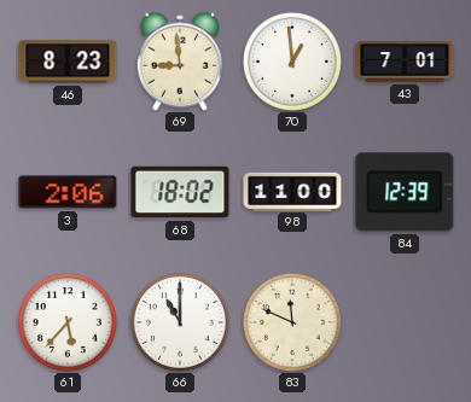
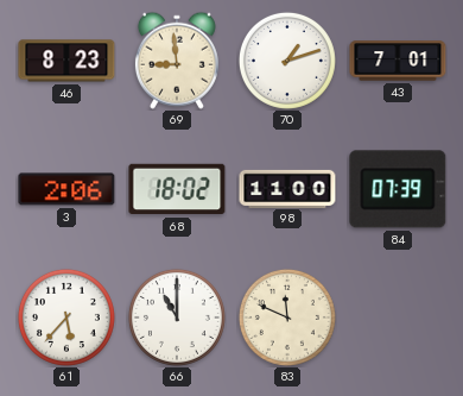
70: 12:59 -> 1:12 (287, 61)
84: 12:39 -> 07:39 (398, 189)
